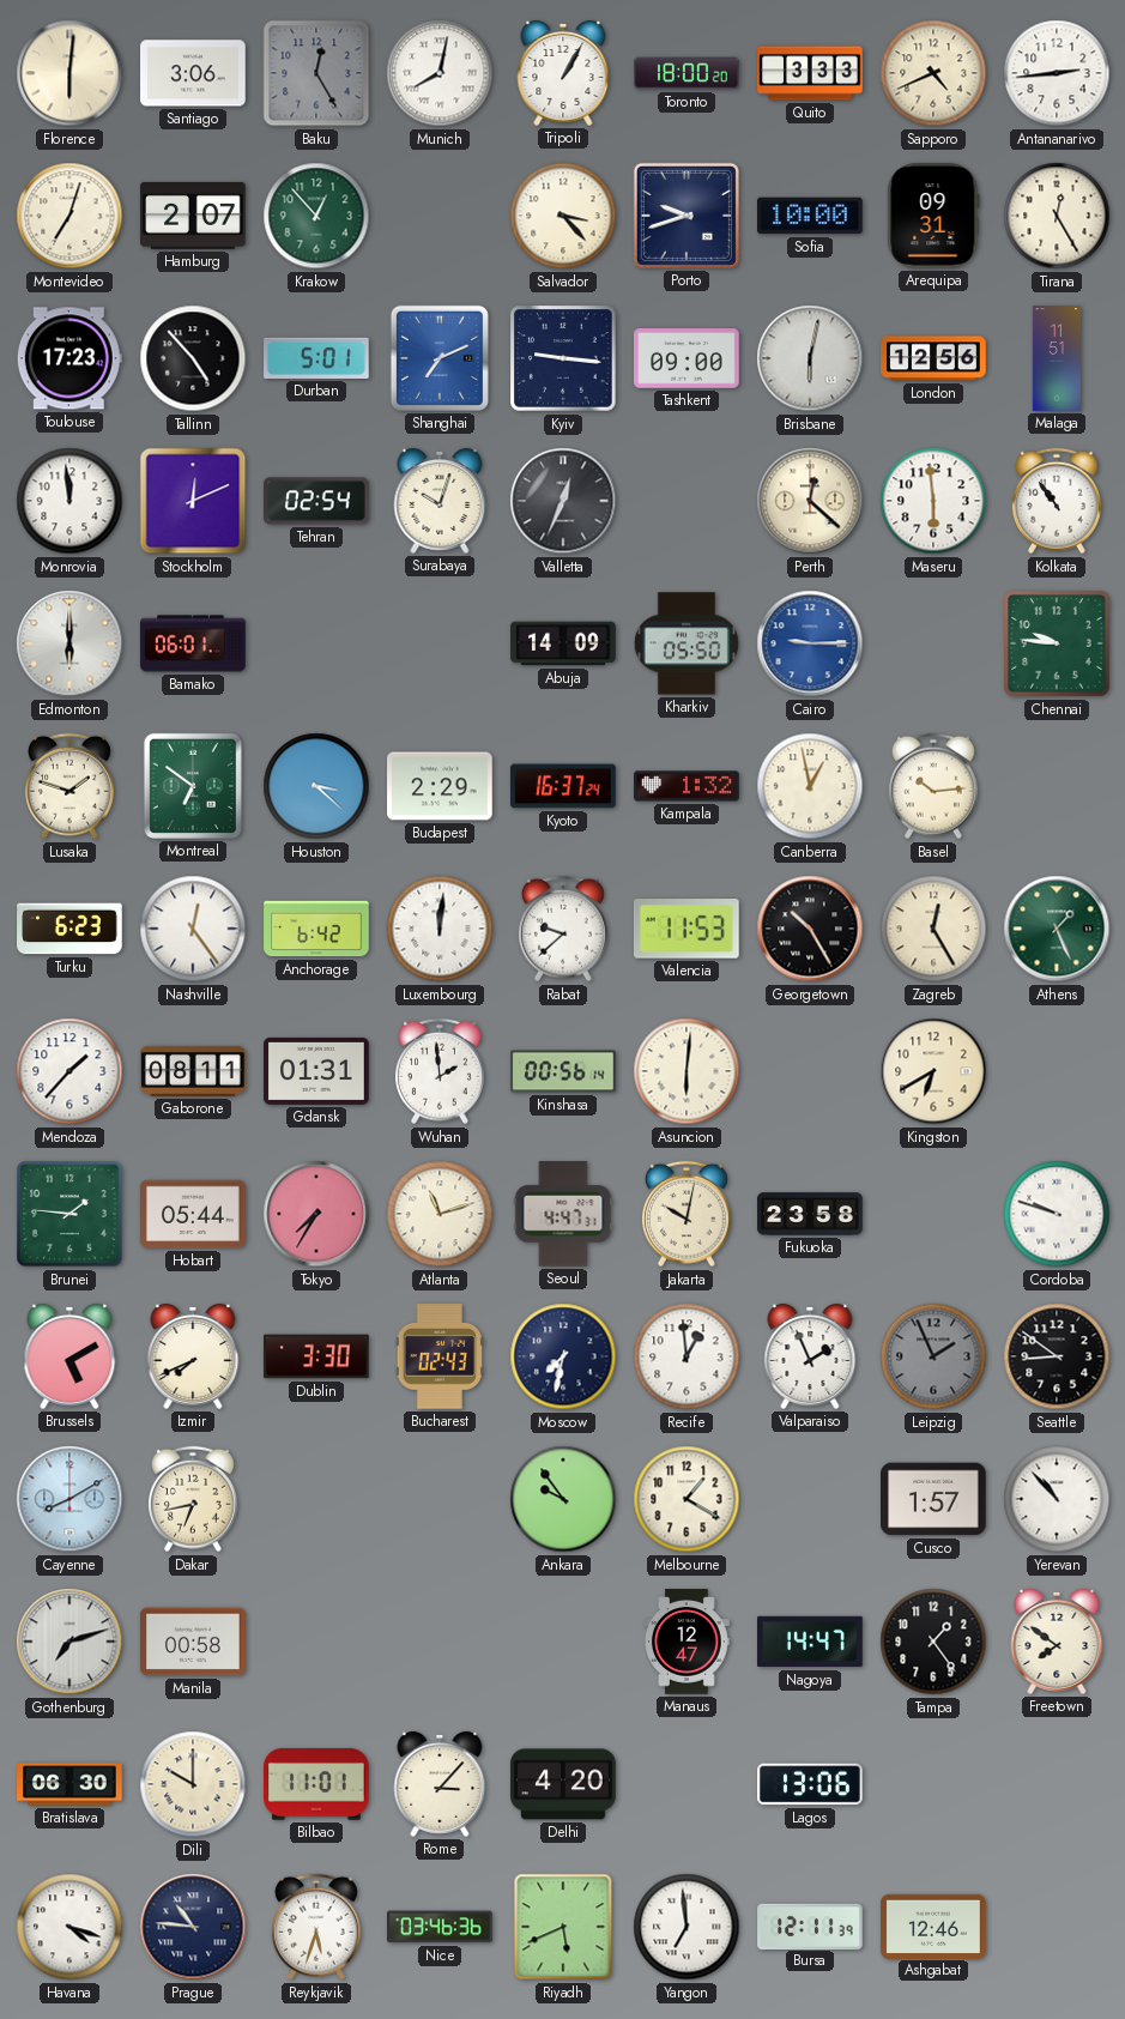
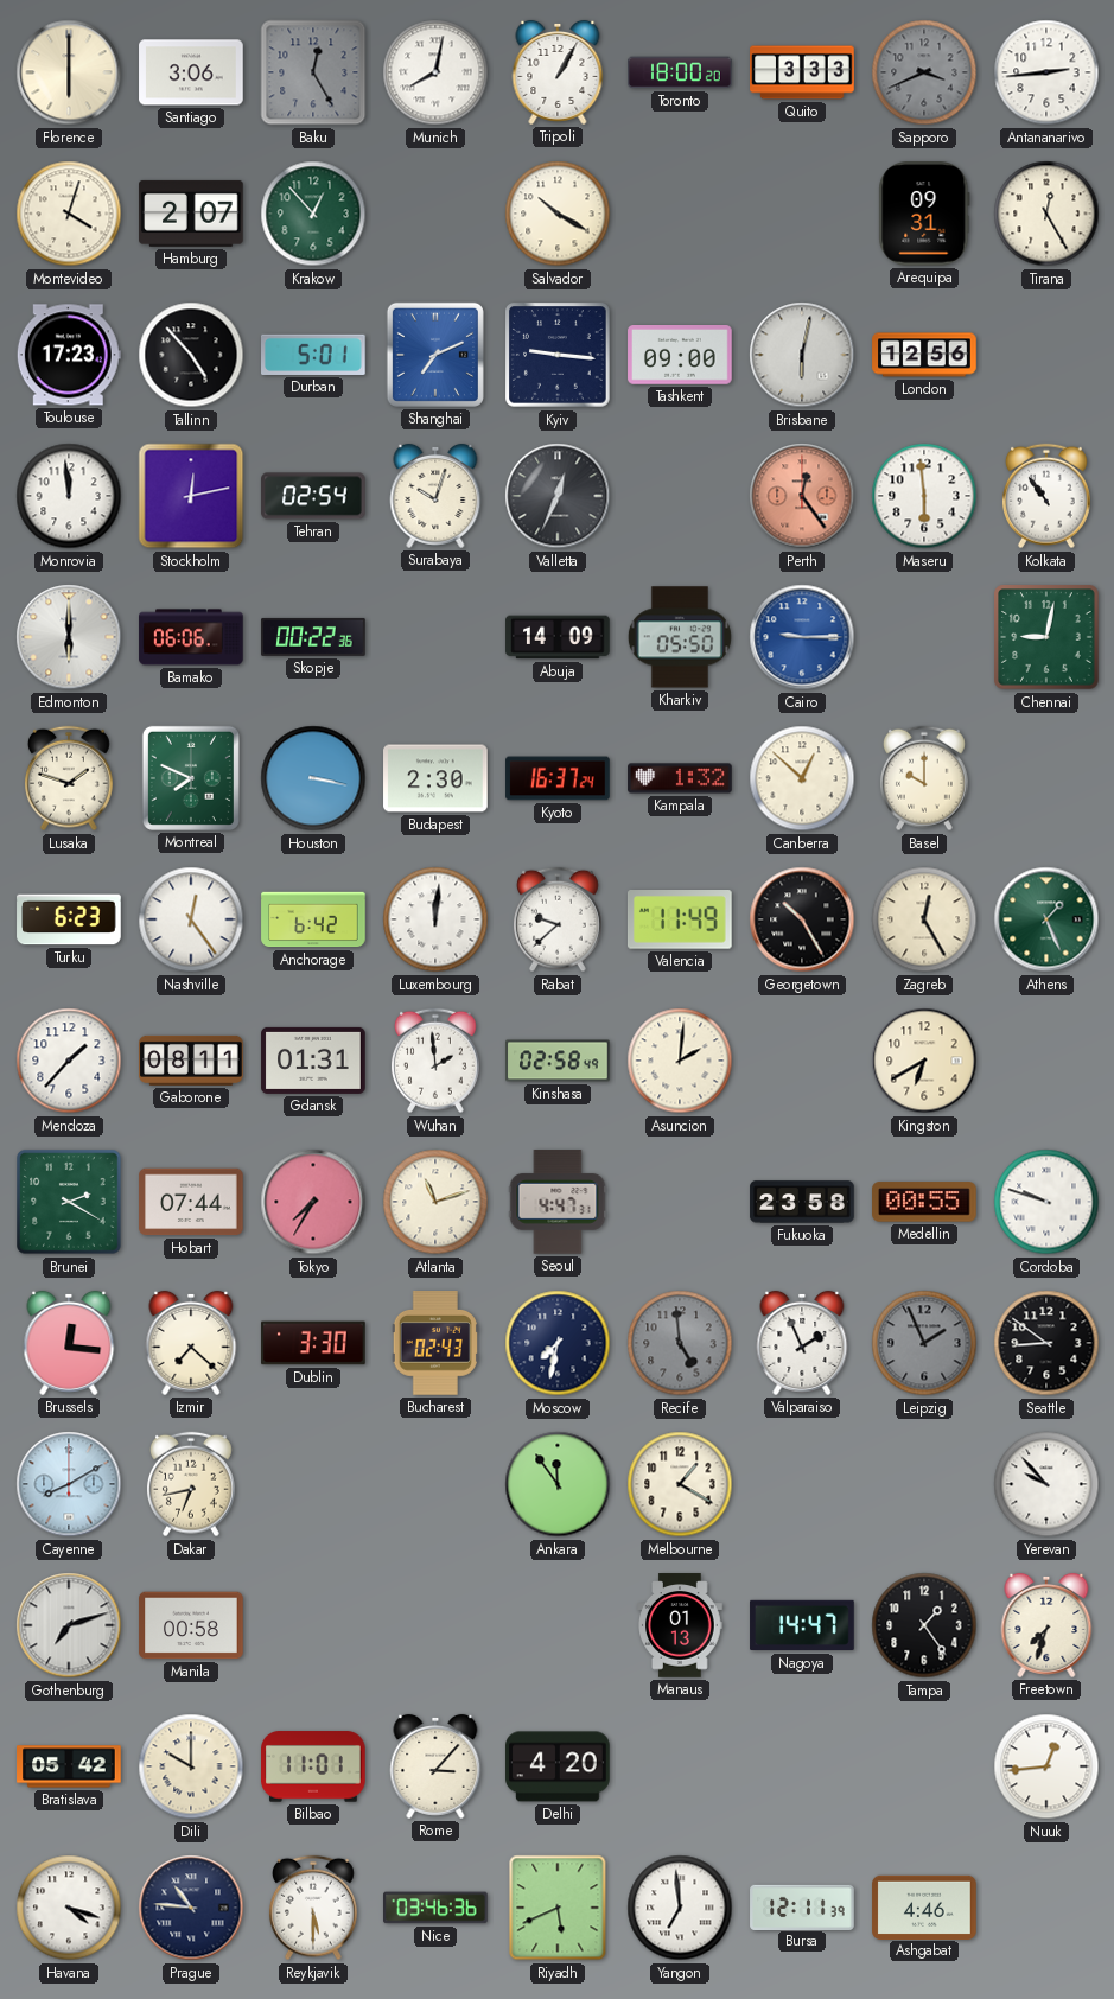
Florence: 6:01 -> 6:00 (69, 72)
Sapporo: 4:41 -> 3:41 (924, 72)
Sapporo dial: cream -> grey (924, 72)
Montevideo: 7:03 -> 4:03 (69, 214)
Salvador: 3:23 -> 10:20 (558, 214)
Porto: 9:42 -> none (687, 216)
Sofia: 10:00 -> none (811, 216)
Malaga: 11:51 -> none (1056, 358)
Stockholm: 12:11 -> 12:13 (191, 496)
Perth: 12:22 -> 12:24 (802, 496)
Perth dial: cream -> salmon (802, 496)
Bamako: 06:01 -> 06:06 (191, 637)
Skopje: none -> 00:22 (313, 637)
Chennai: 9:46 -> 9:02 (1046, 637)
Montreal: 6:51 -> 7:49 (191, 778)
Houston: 3:22 -> 3:17 (313, 778)
Budapest: 2:29 -> 2:30 (435, 778)
Canberra: 12:58 -> 12:52 (802, 778)
Basel: 10:14 -> 10:00 (924, 778)
Valencia: 11:53 -> 11:49 (680, 921)
Kinshasa: 00:56 -> 02:58 (558, 1061)
Asuncion: 6:01 -> 2:01 (680, 1061)
Brunei: 1:46 -> 2:20 (69, 1202)
Hobart: 05:44 -> 07:44 (191, 1202)
Jakarta: 10:02 -> none (687, 1214)
Medellin: none -> 00:55 (925, 1202)
Brussels: 5:10 -> 12:16 (69, 1343)
Izmir: 7:41 -> 7:22 (191, 1343)
Recife: 12:59 -> 4:59 (680, 1343)
Recife dial: white -> grey (680, 1343)
Ankara: 9:54 -> 11:54 (558, 1484)
Cusco: 1:57 -> none (933, 1499)
Yerevan: 10:53 -> 9:53 (1046, 1484)
Manaus: 12:47 -> 01:13 (681, 1625)
Freetown: 7:51 -> 7:33 (1046, 1625)
Bratislava: 06:30 -> 05:42 (69, 1766)
Lagos: 13:06 -> none (810, 1784)
Nuuk: none -> 12:44 (1046, 1766)
Reykjavik: 5:33 -> 5:30 (313, 1908)
Ashgabat: 12:46 -> 4:46 (924, 1906)
